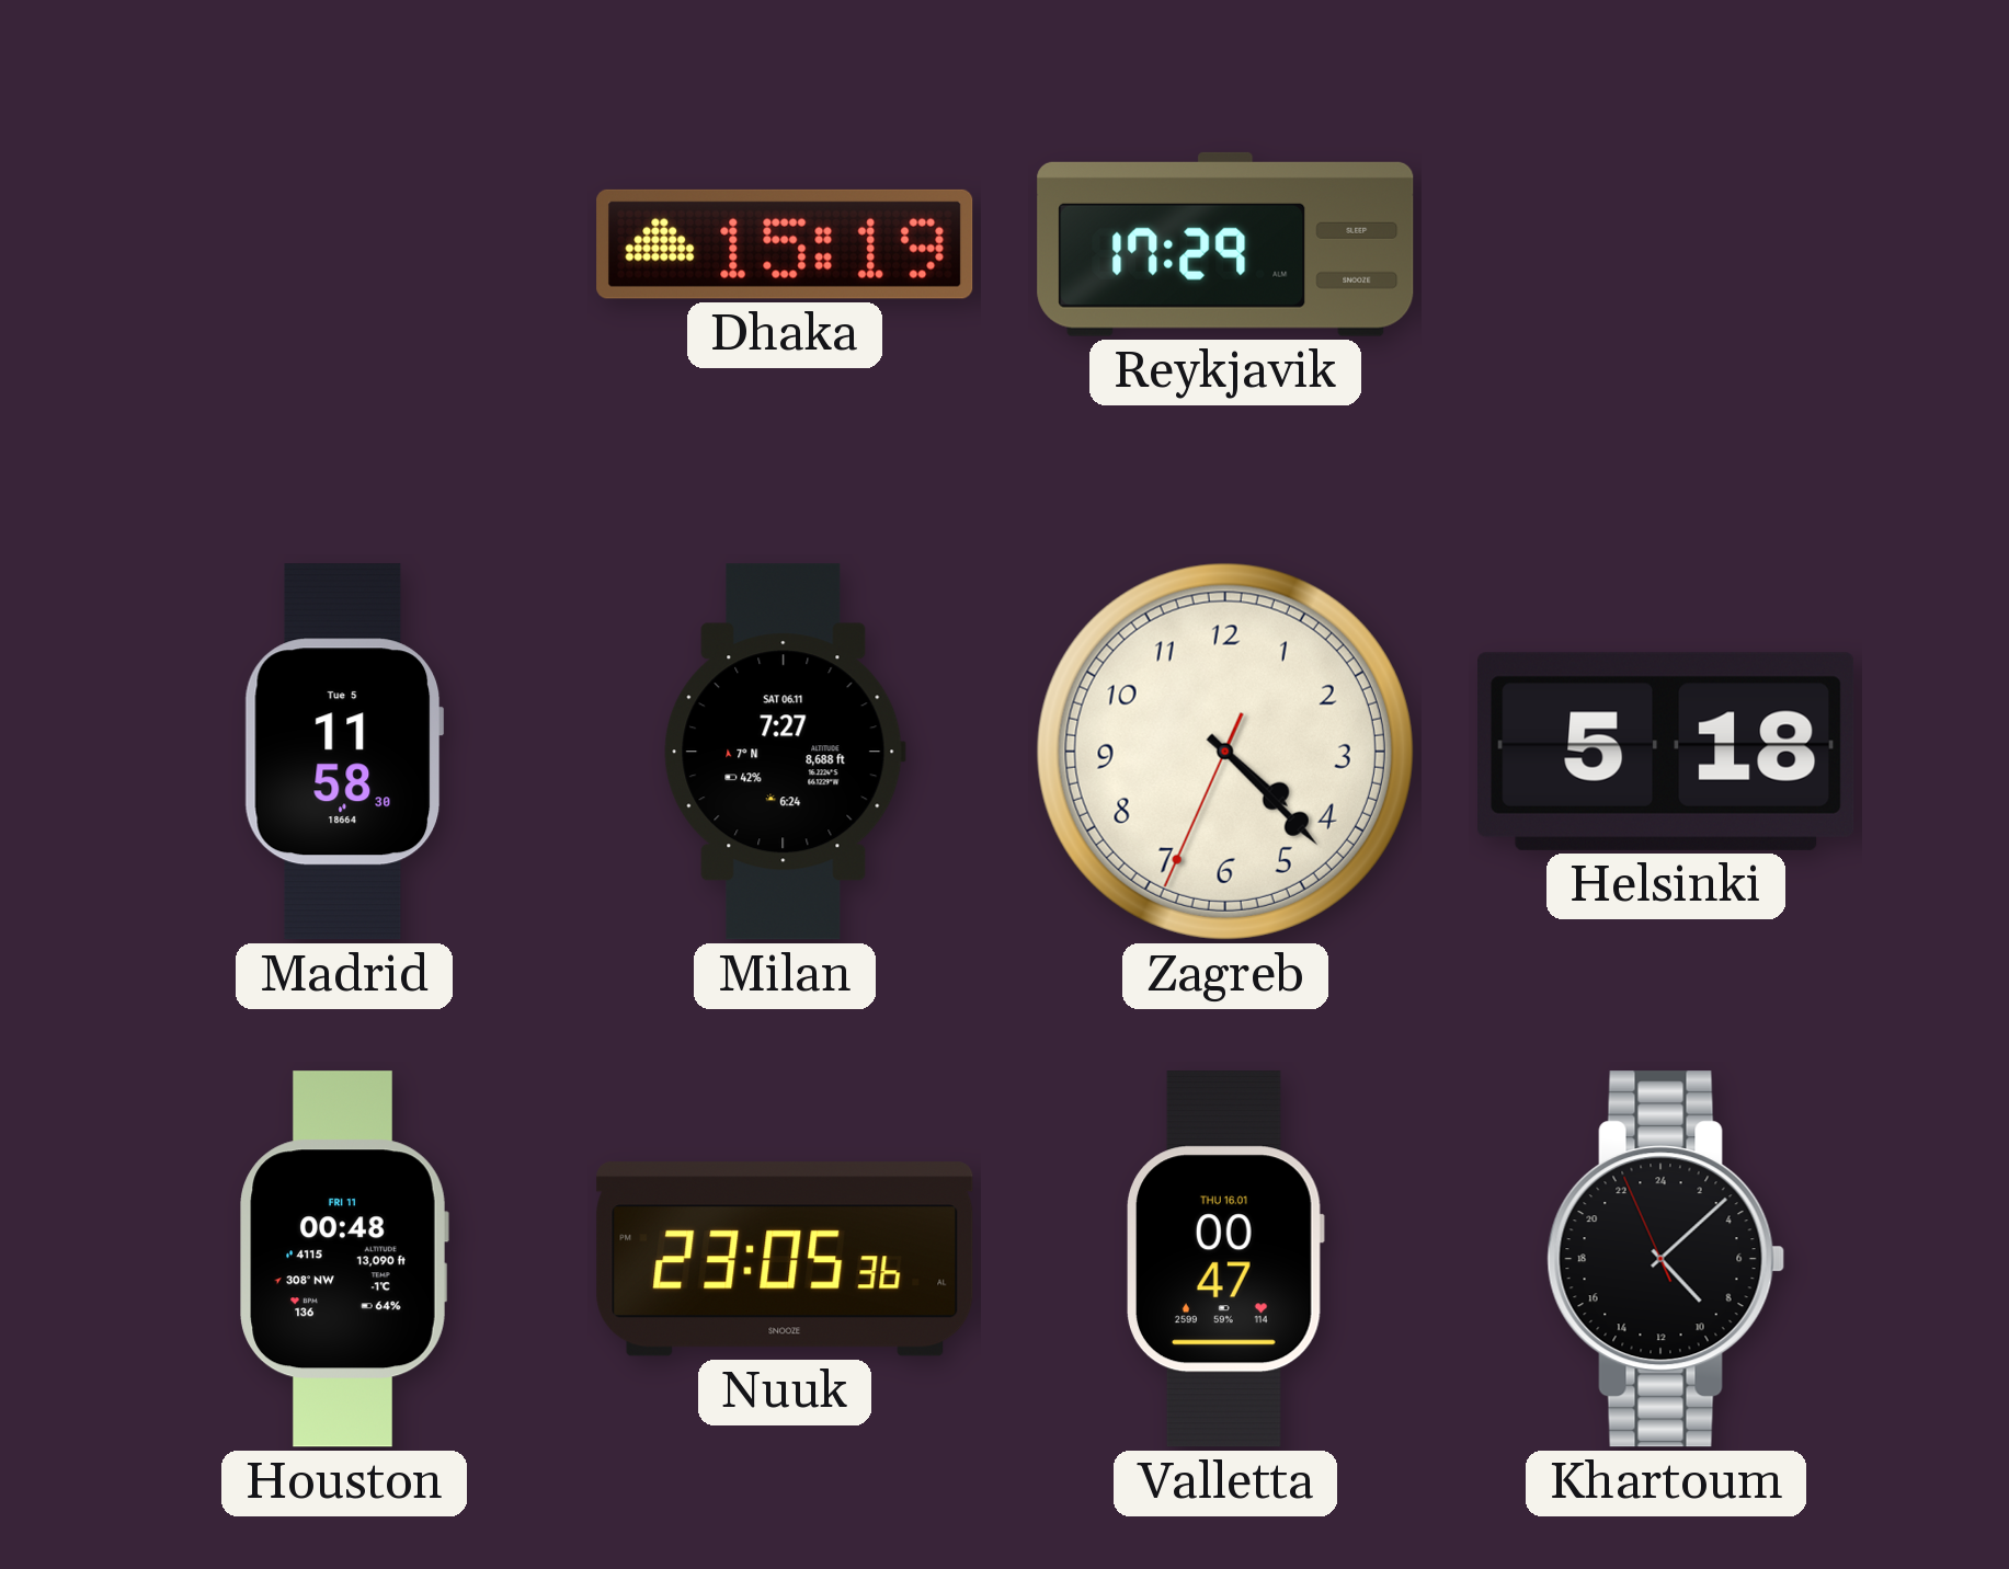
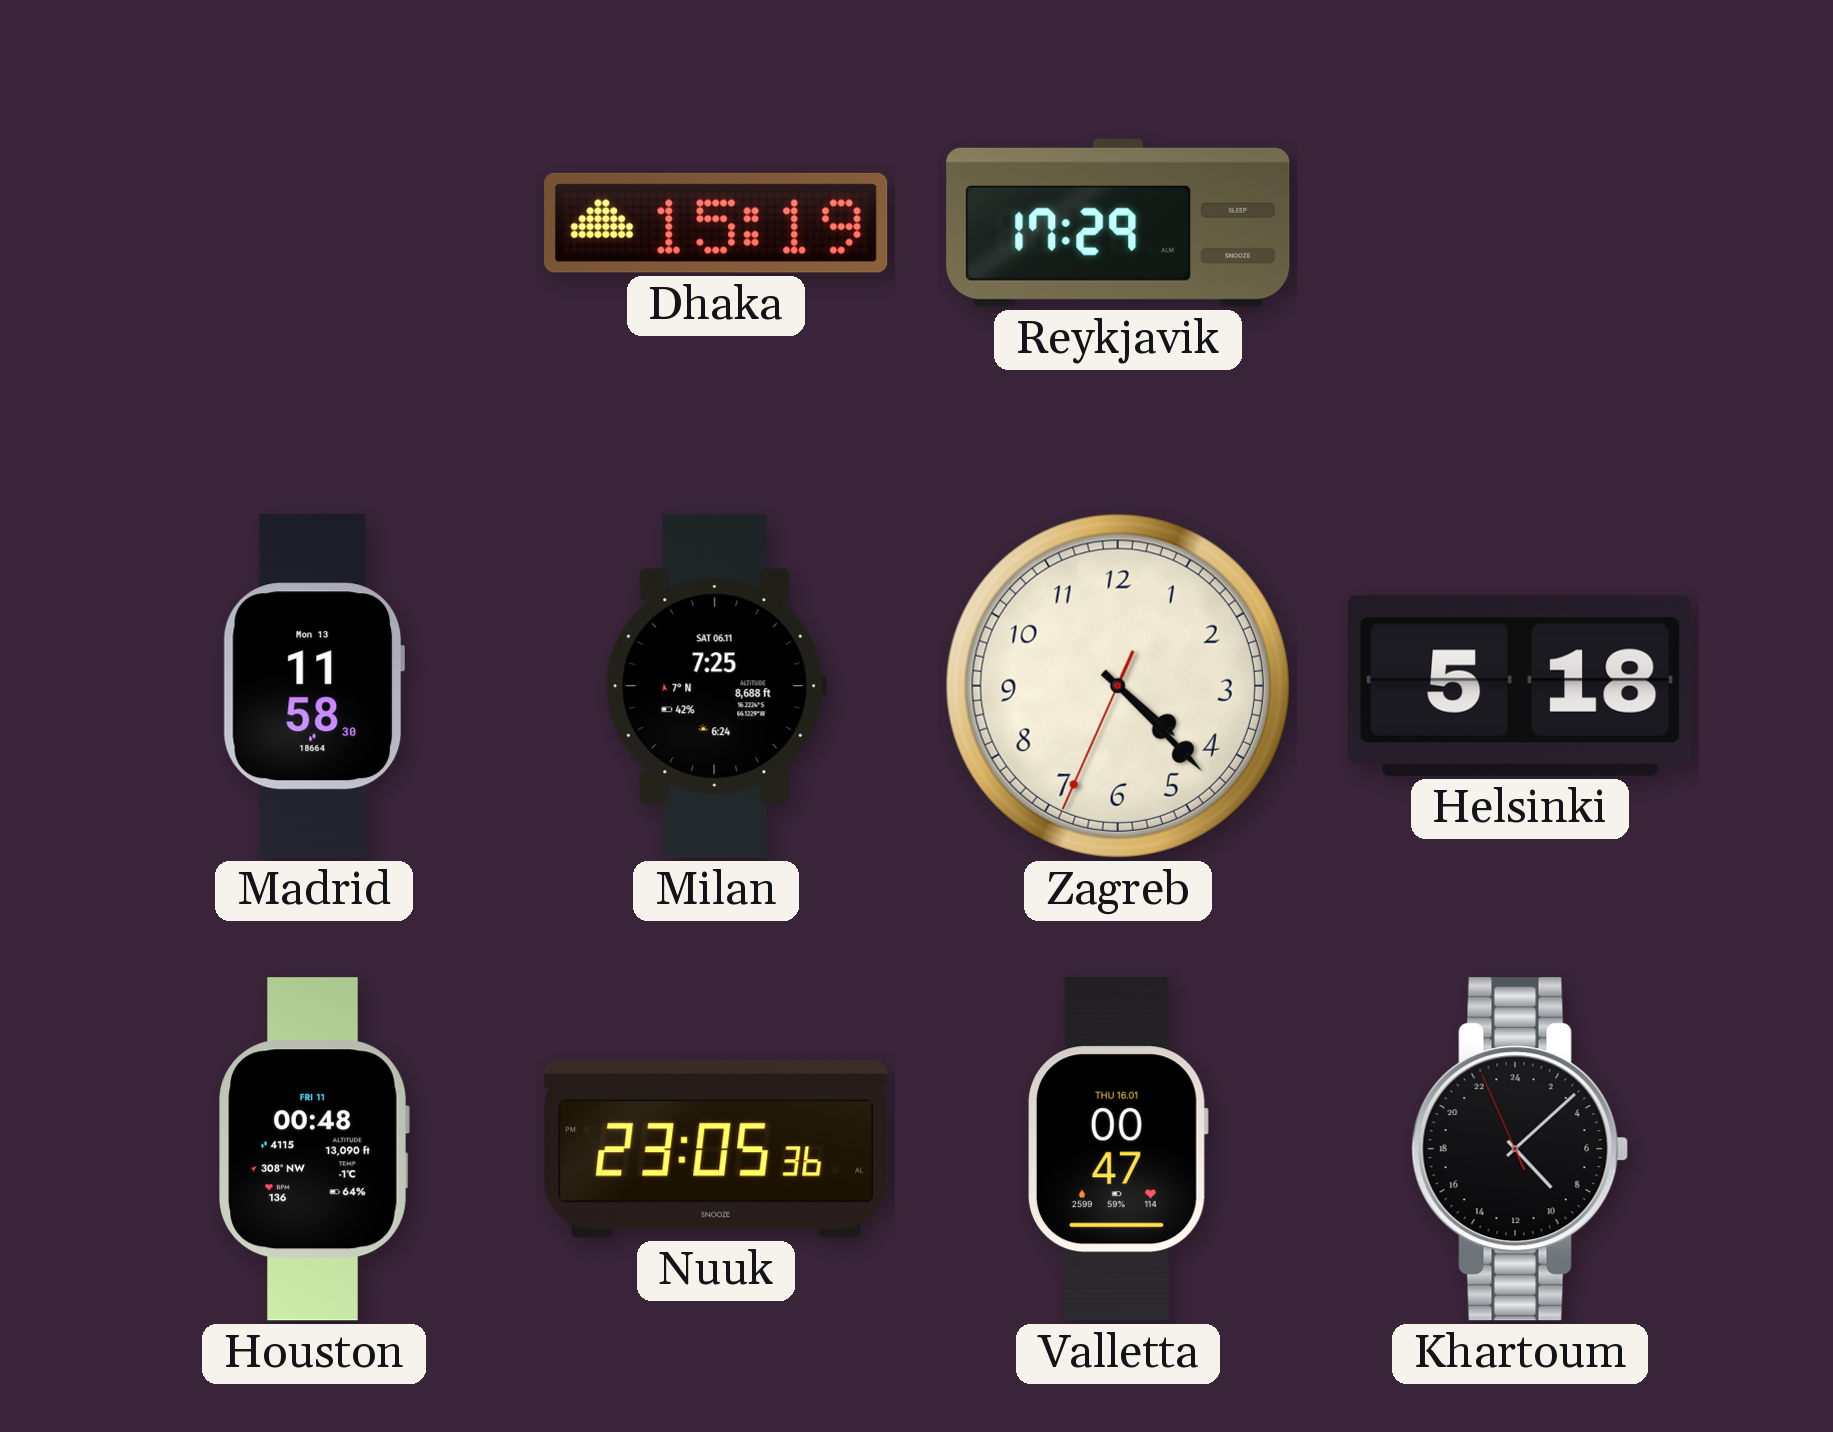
Madrid date: Tue 5 -> Mon 13 (314, 686)
Milan: 7:27 -> 7:25 (716, 686)
